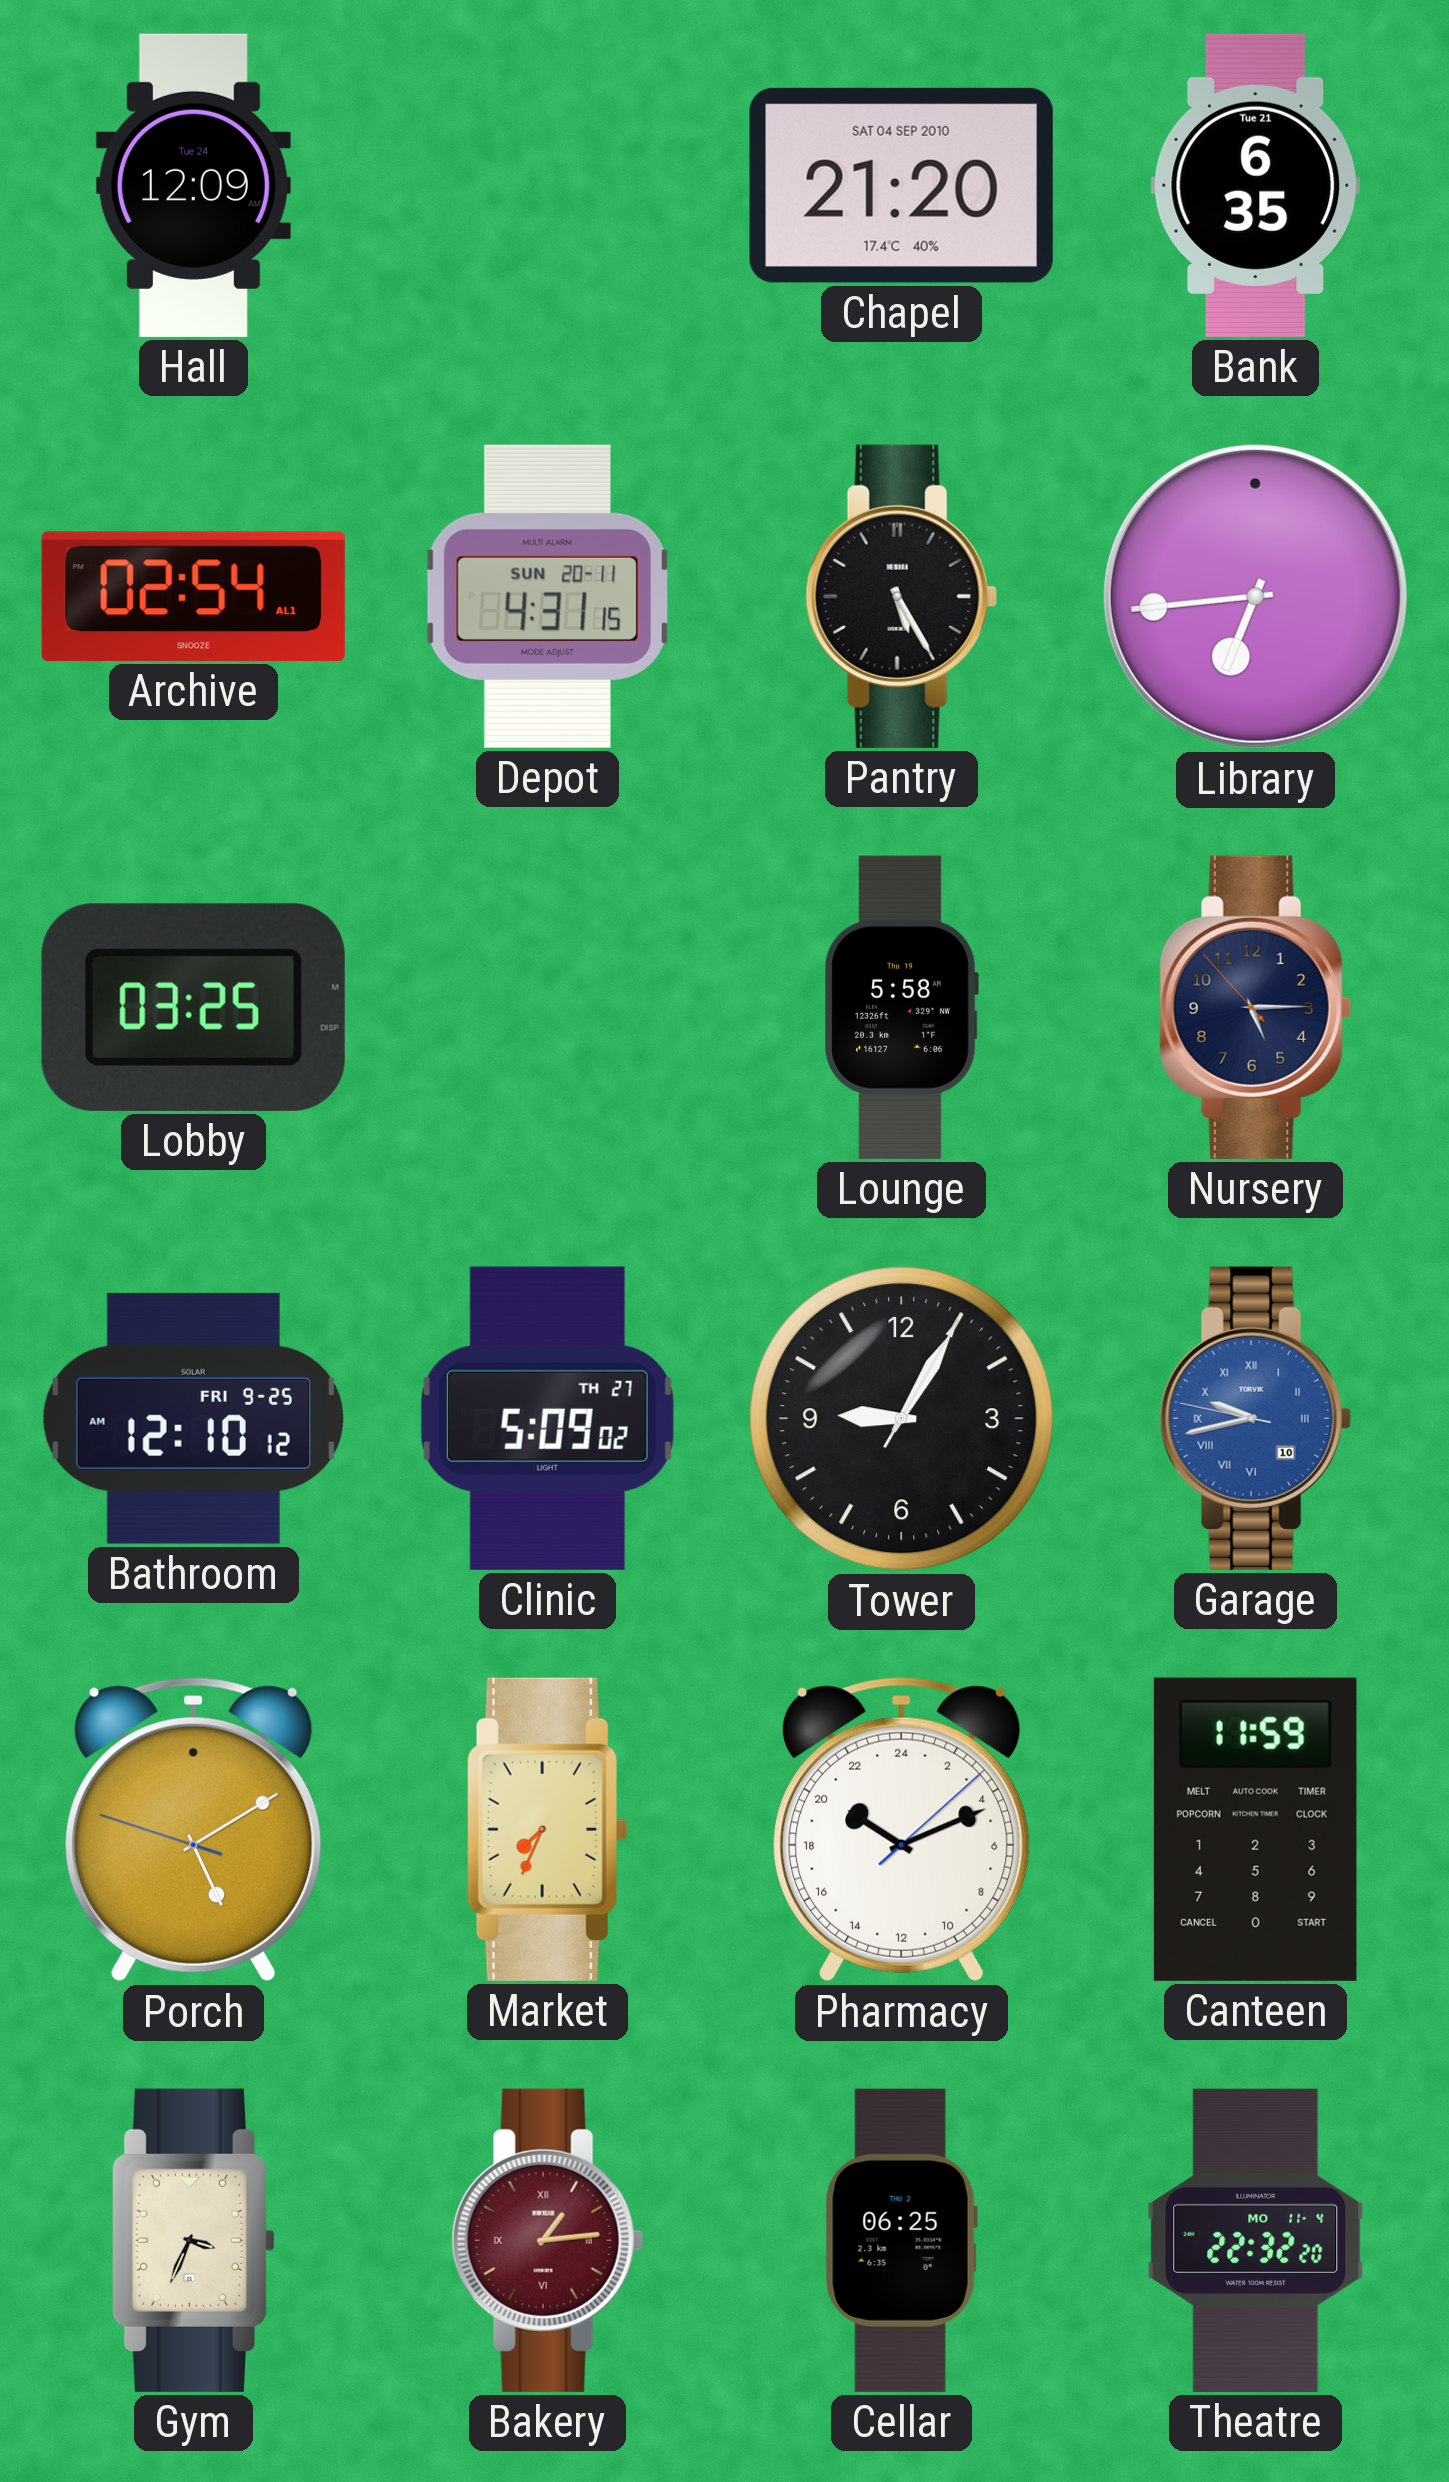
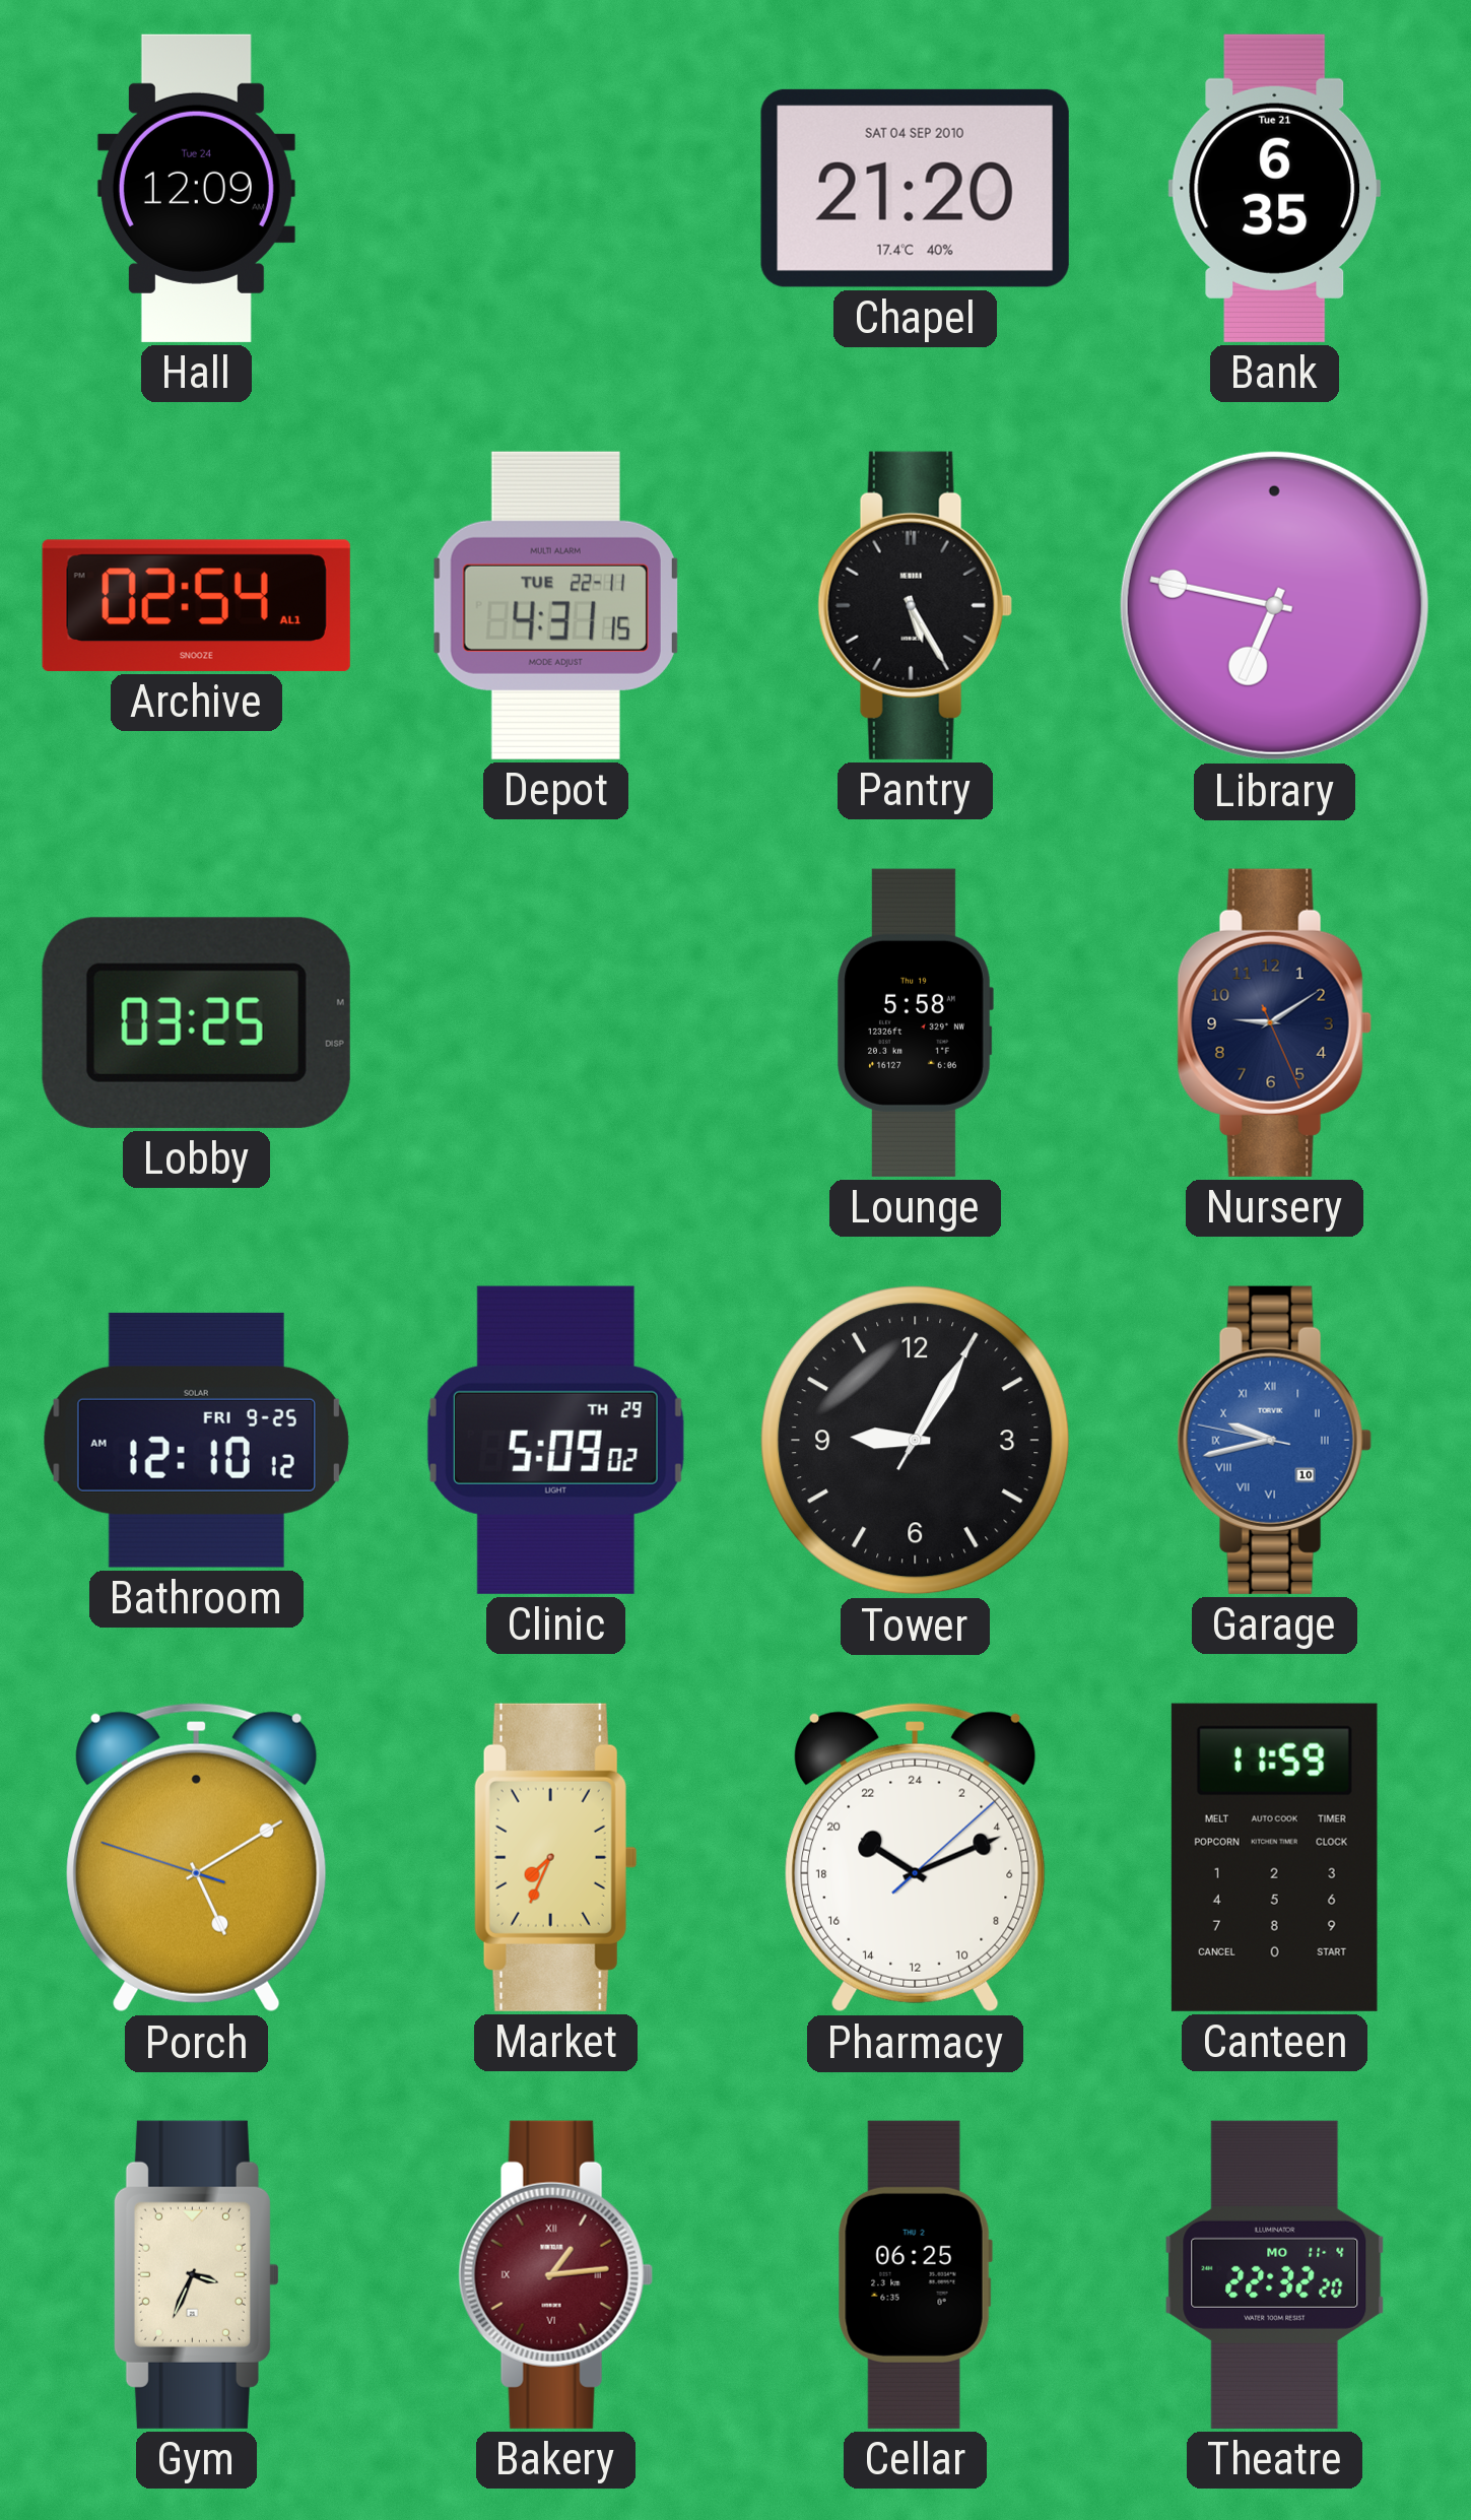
Depot date: SUN 20-11 -> TUE 22-11 (555, 605)
Library: 6:44 -> 6:47 (1274, 605)
Nursery: 5:14 -> 9:09 (1274, 1022)
Clinic date: TH 27 -> TH 29 (555, 1440)
